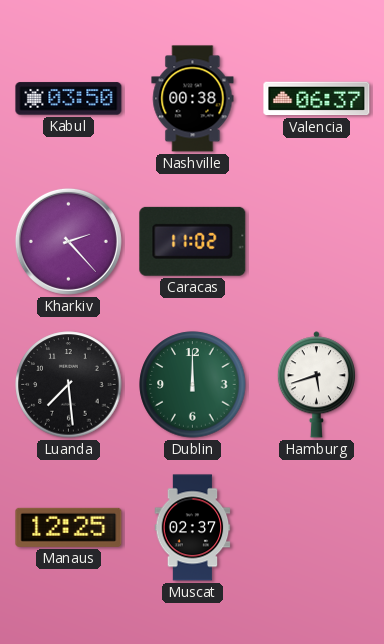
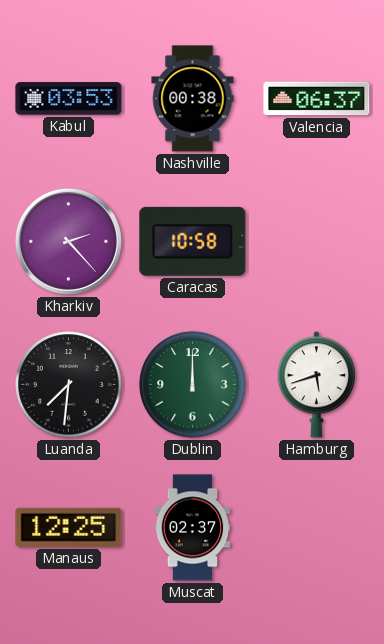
Kabul: 03:50 -> 03:53 (69, 99)
Caracas: 11:02 -> 10:58 (193, 241)
Luanda: 7:29 -> 7:31 (69, 385)
